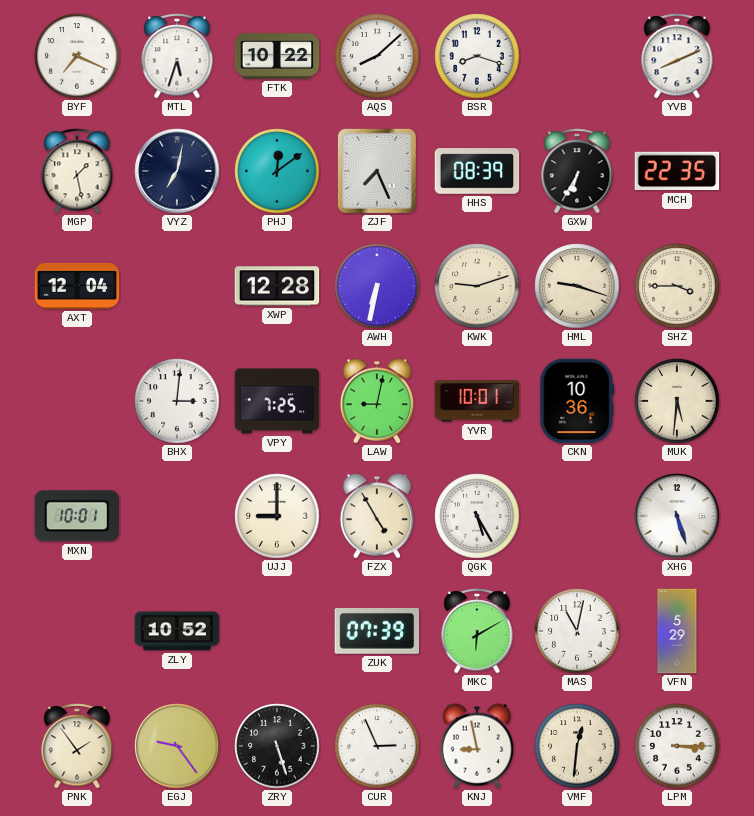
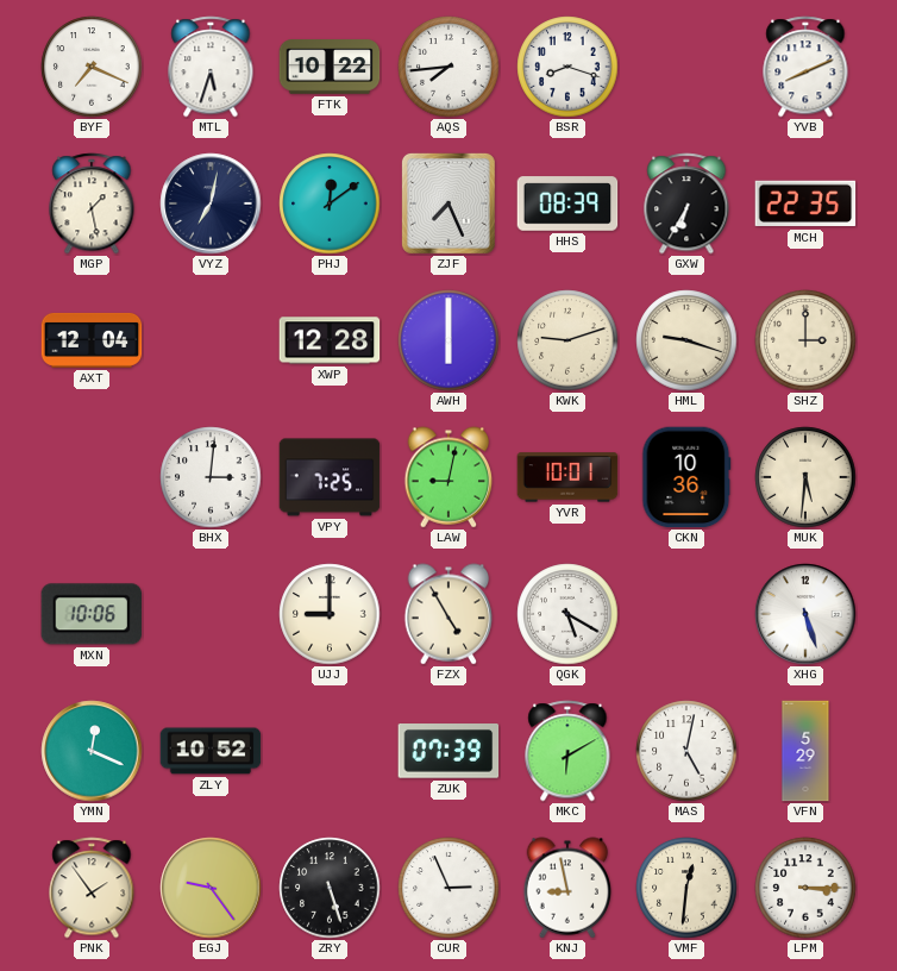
AQS: 8:08 -> 7:44 (448, 67)
AWH: 6:32 -> 6:00 (448, 340)
SHZ: 3:45 -> 3:00 (805, 340)
MXN: 10:01 -> 10:06 (90, 614)
QGK: 5:25 -> 5:20 (567, 614)
YMN: none -> 12:19 (92, 751)
MAS: 11:02 -> 5:02 (686, 751)
